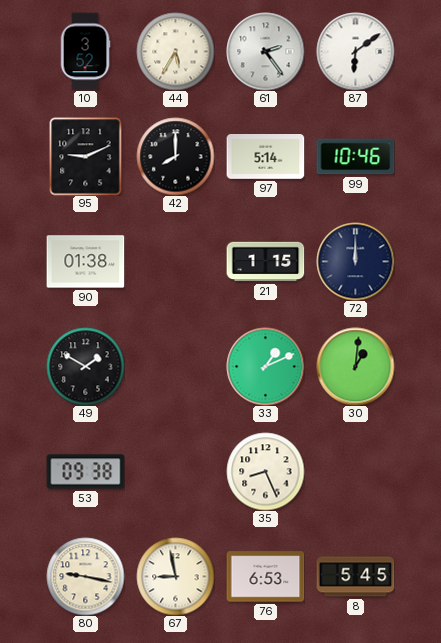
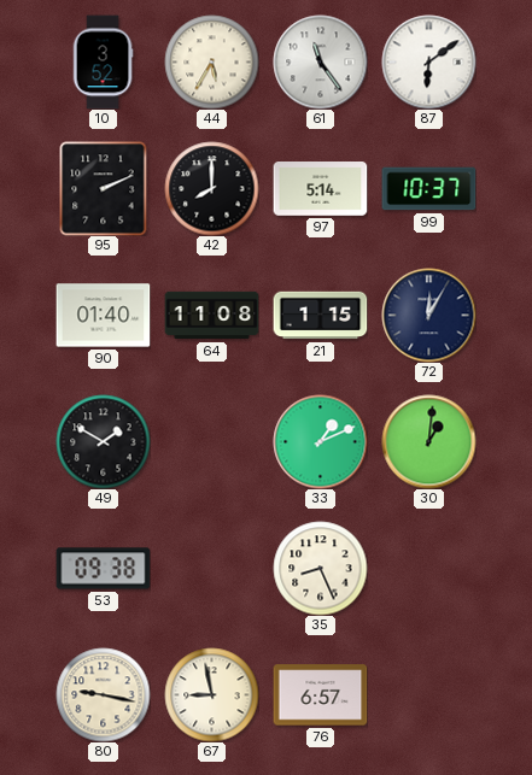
61: 2:24 -> 11:24 (320, 61)
95: 9:11 -> 2:11 (104, 188)
99: 10:46 -> 10:37 (428, 189)
90: 01:38 -> 01:40 (103, 316)
64: none -> 11:08 (211, 316)
72: 12:00 -> 12:05 (428, 315)
76: 6:53 -> 6:57 (320, 695)
8: 5:45 -> none (355, 577)
